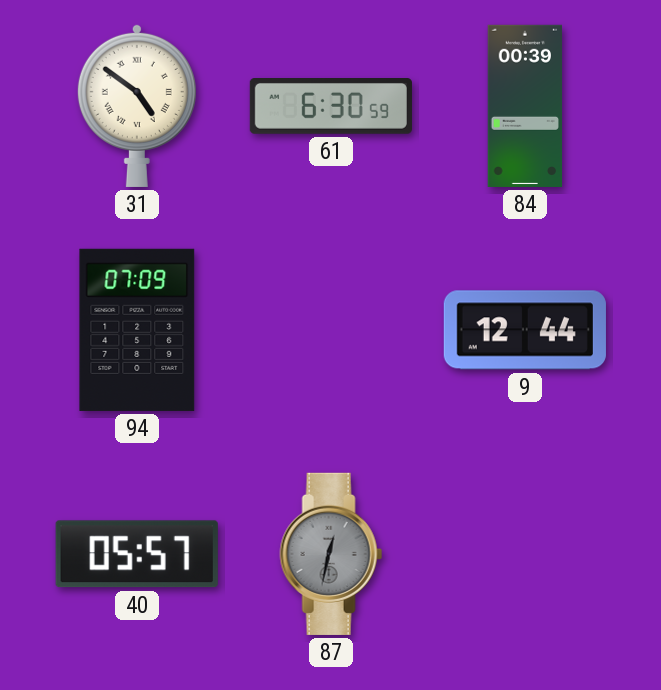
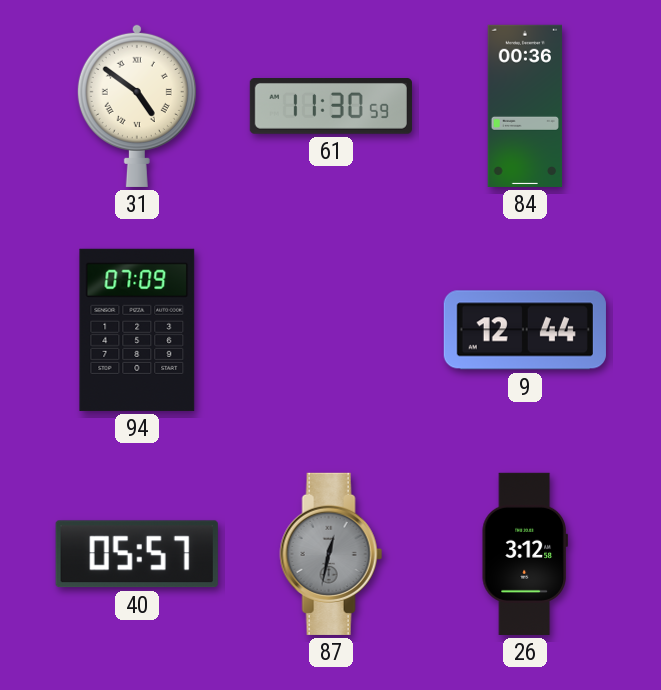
61: 6:30 -> 11:30 (331, 107)
84: 00:39 -> 00:36 (525, 106)
26: none -> 3:12 (525, 554)
